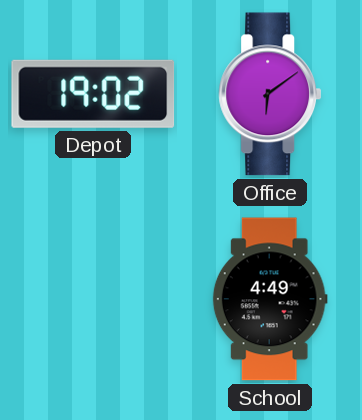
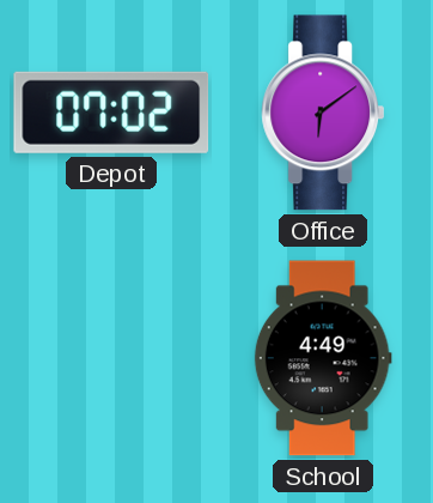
Depot: 19:02 -> 07:02 (111, 113)
